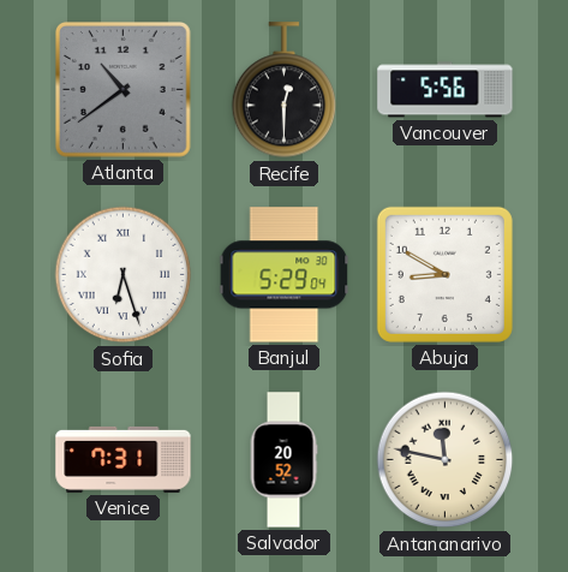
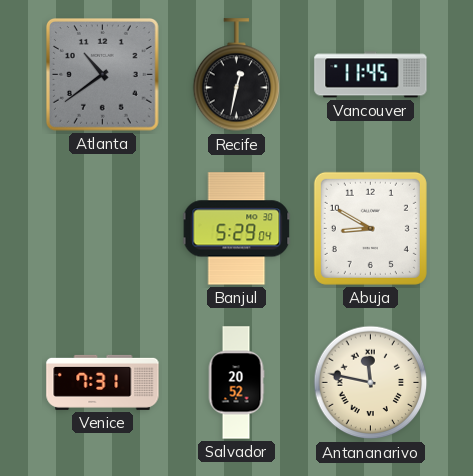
Recife: 12:30 -> 12:32 (237, 75)
Vancouver: 5:56 -> 11:45 (371, 75)
Sofia: 6:27 -> none (124, 275)
